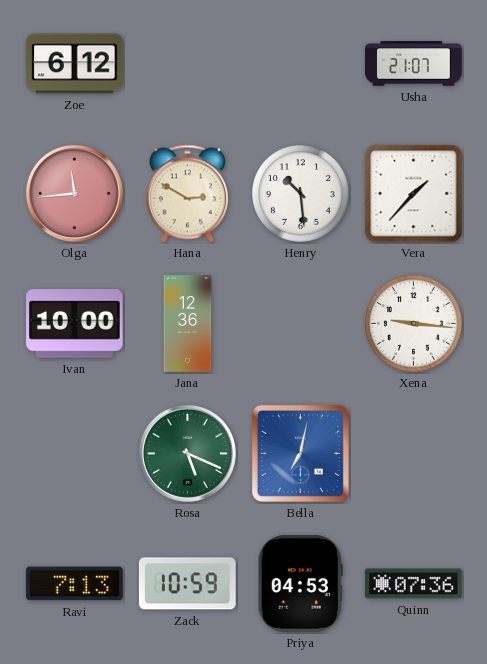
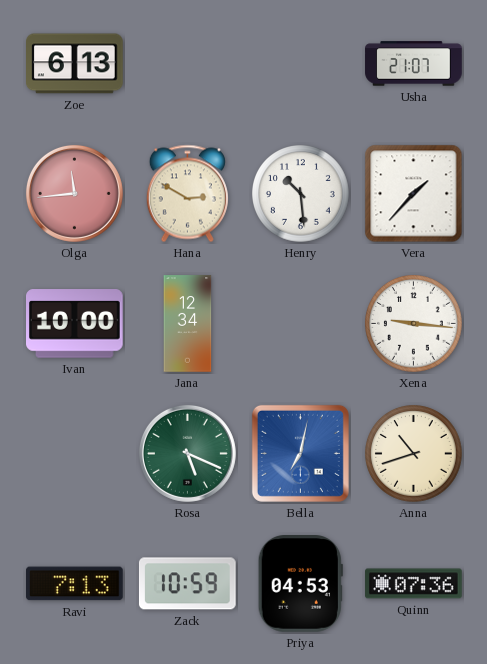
Zoe: 6:12 -> 6:13 (75, 64)
Jana: 12:36 -> 12:34 (188, 324)
Anna: none -> 10:42 (414, 454)
